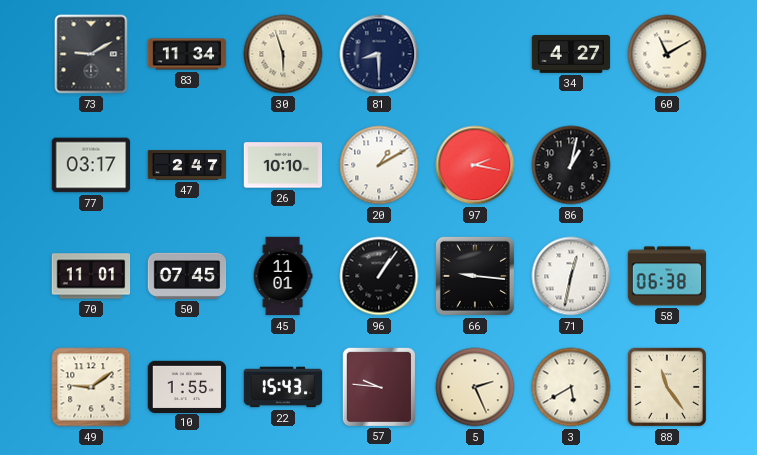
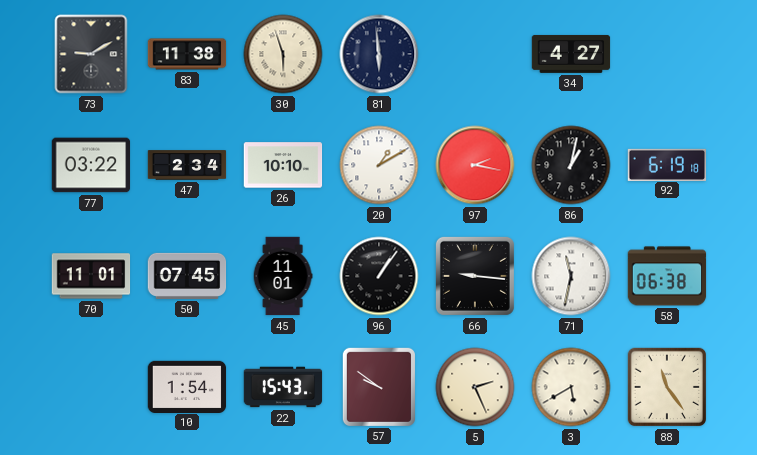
83: 11:34 -> 11:38 (187, 54)
81: 8:30 -> 5:59 (379, 54)
60: 11:10 -> none (667, 54)
77: 03:17 -> 03:22 (91, 165)
47: 2:47 -> 2:34 (187, 165)
92: none -> 6:19 (667, 164)
71: 12:32 -> 11:32 (571, 276)
49: 9:09 -> none (91, 387)
10: 1:55 -> 1:54 (187, 386)
57: 9:46 -> 9:51 (379, 386)
